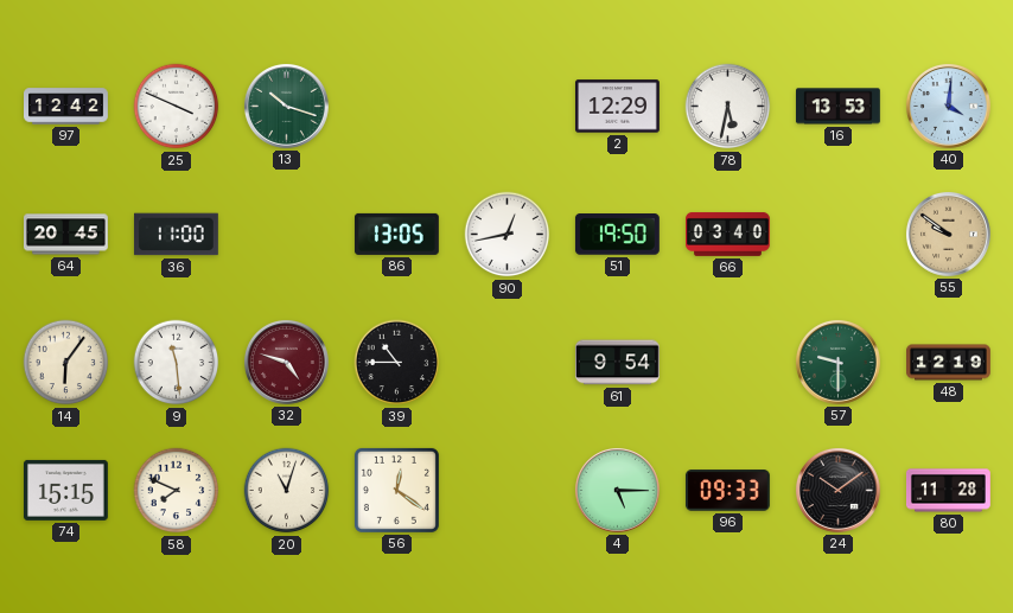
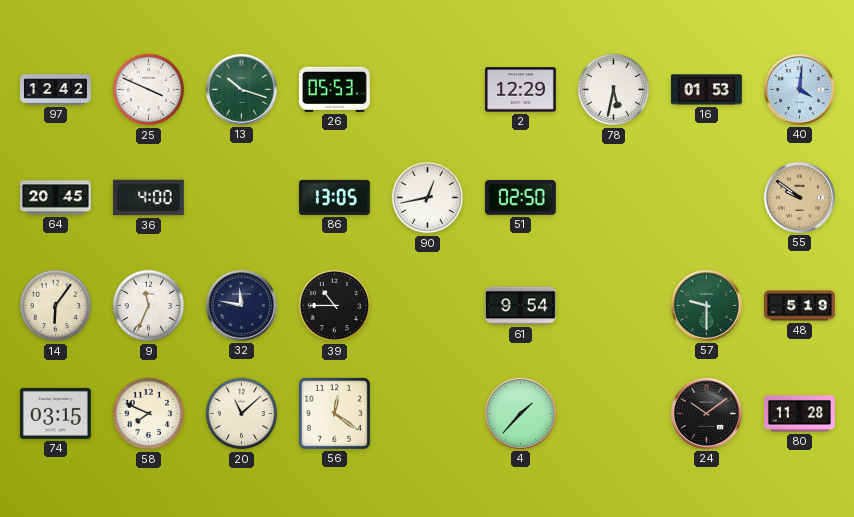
26: none -> 05:53 (334, 89)
16: 13:53 -> 01:53 (706, 90)
36: 11:00 -> 4:00 (148, 198)
51: 19:50 -> 02:50 (520, 198)
66: 03:40 -> none (728, 235)
9: 11:29 -> 11:34 (149, 306)
32: 4:48 -> 11:47 (241, 305)
32 dial: burgundy -> navy (241, 305)
48: 12:19 -> 5:19 (800, 306)
74: 15:15 -> 03:15 (55, 413)
20: 11:03 -> 11:08 (242, 414)
4: 5:15 -> 1:37 (520, 413)
96: 09:33 -> none (727, 491)
